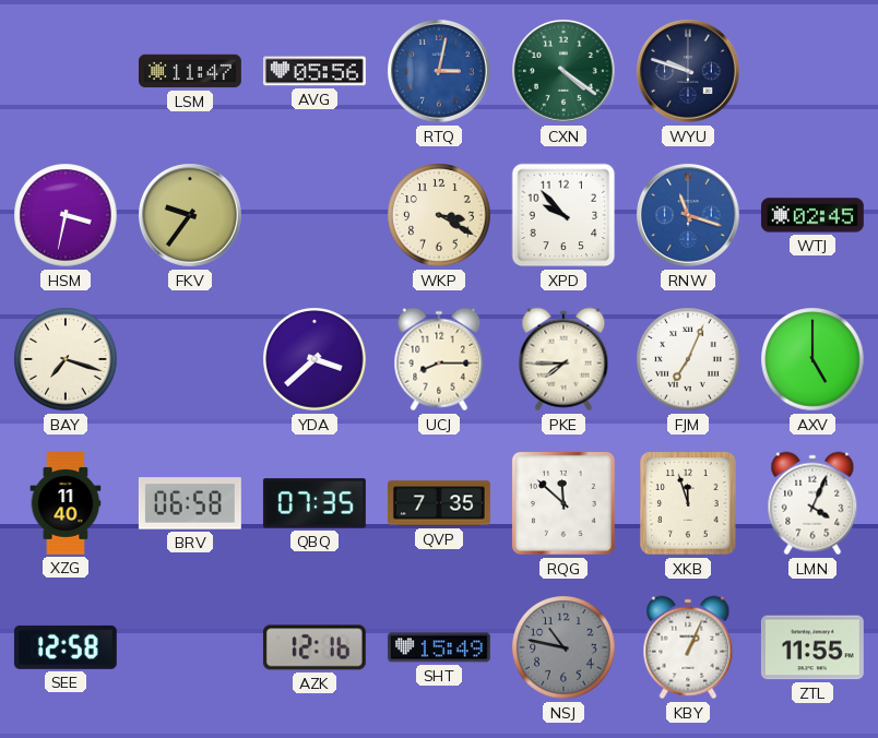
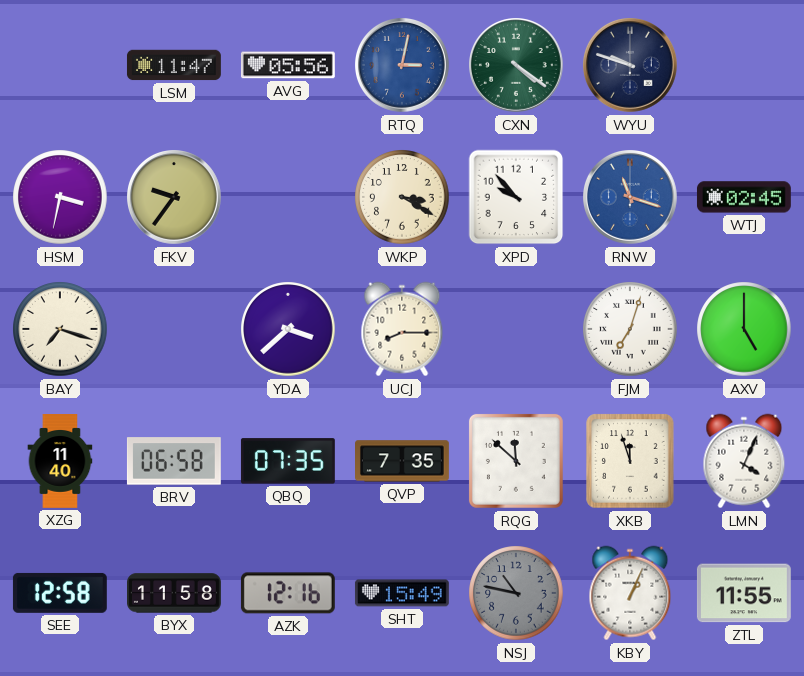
PKE: 7:45 -> none (563, 359)
FJM: 7:04 -> 7:03 (630, 329)
BYX: none -> 11:58 (175, 593)
